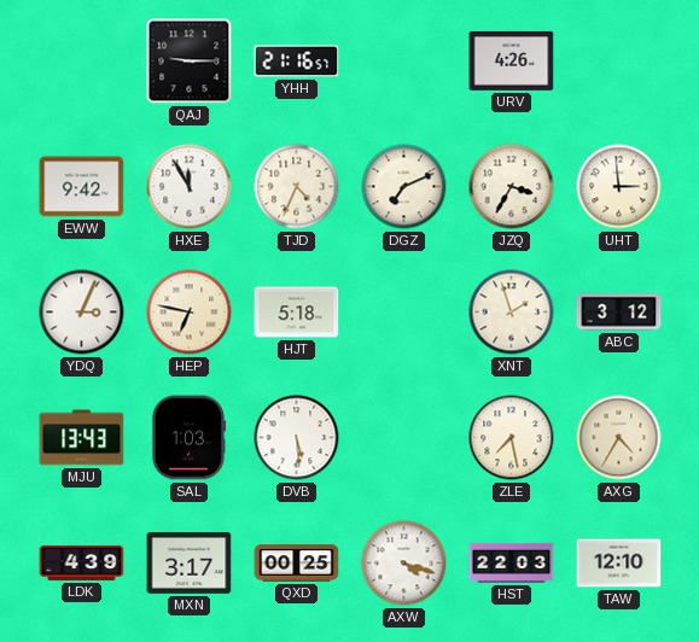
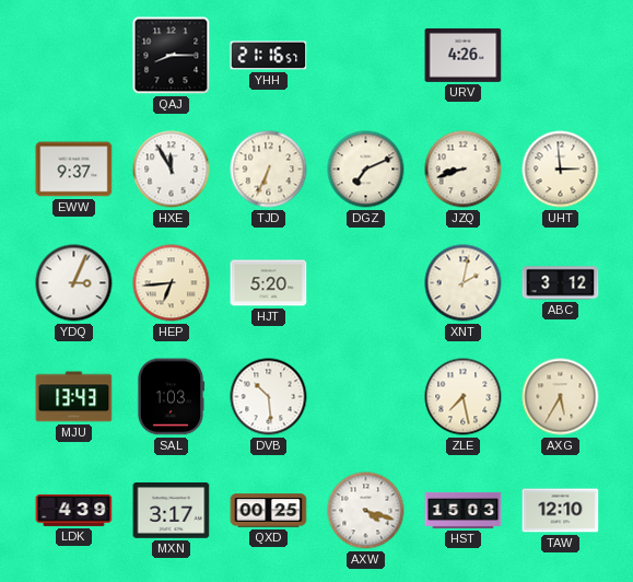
QAJ: 9:15 -> 8:15 (172, 56)
EWW: 9:42 -> 9:37 (74, 170)
TJD: 4:34 -> 6:34 (269, 170)
JZQ: 3:35 -> 8:42 (464, 170)
HEP: 6:47 -> 6:44 (172, 283)
HJT: 5:18 -> 5:20 (269, 283)
XNT: 1:57 -> 2:02 (464, 283)
DVB: 5:29 -> 10:29 (269, 397)
AXG: 4:35 -> 5:35 (561, 397)
HST: 22:03 -> 15:03 (464, 510)
